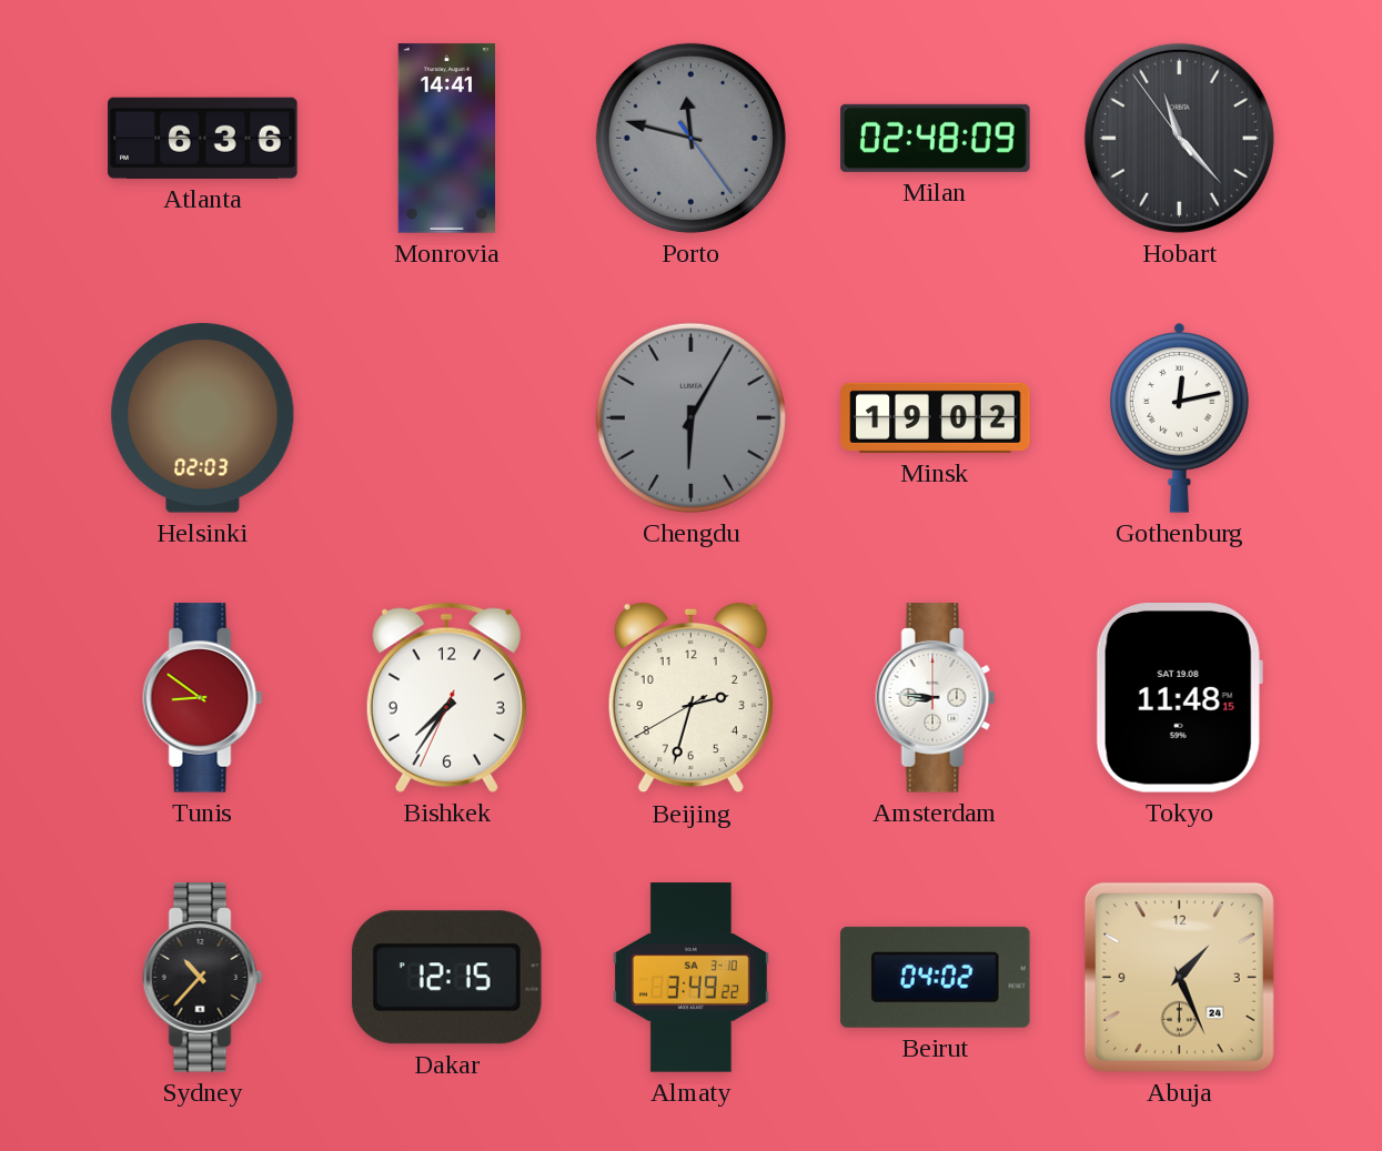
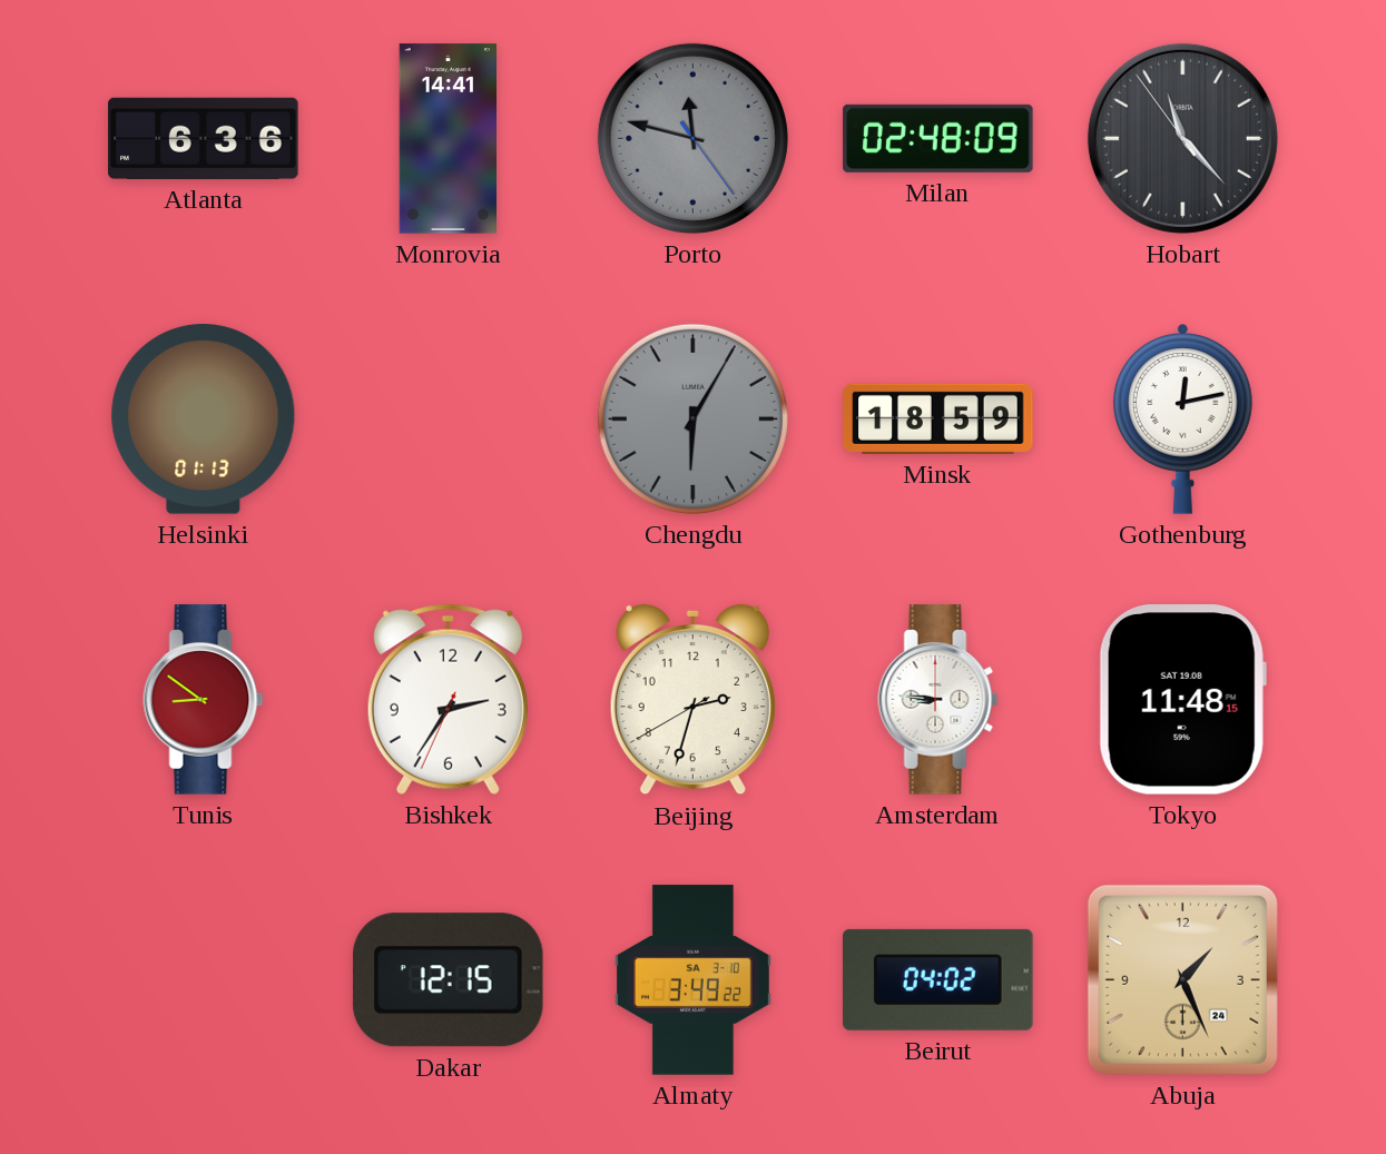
Helsinki: 02:03 -> 01:13 (204, 420)
Minsk: 19:02 -> 18:59 (938, 418)
Bishkek: 7:35 -> 2:35 (448, 699)
Sydney: 10:37 -> none (203, 978)
